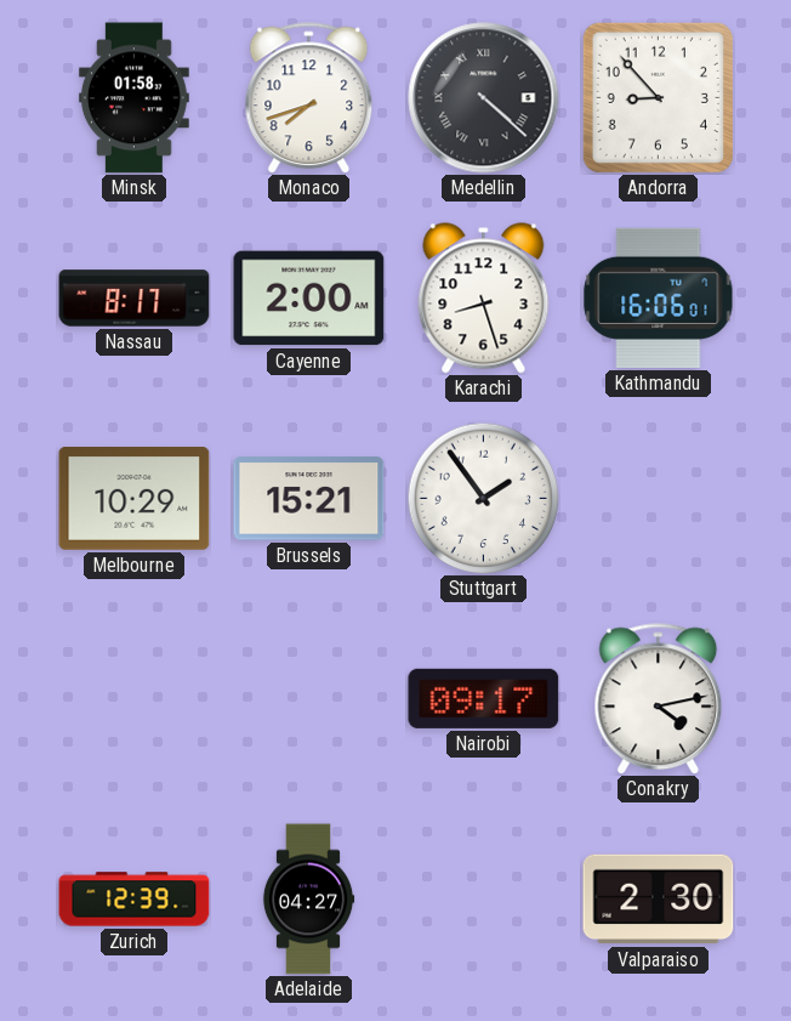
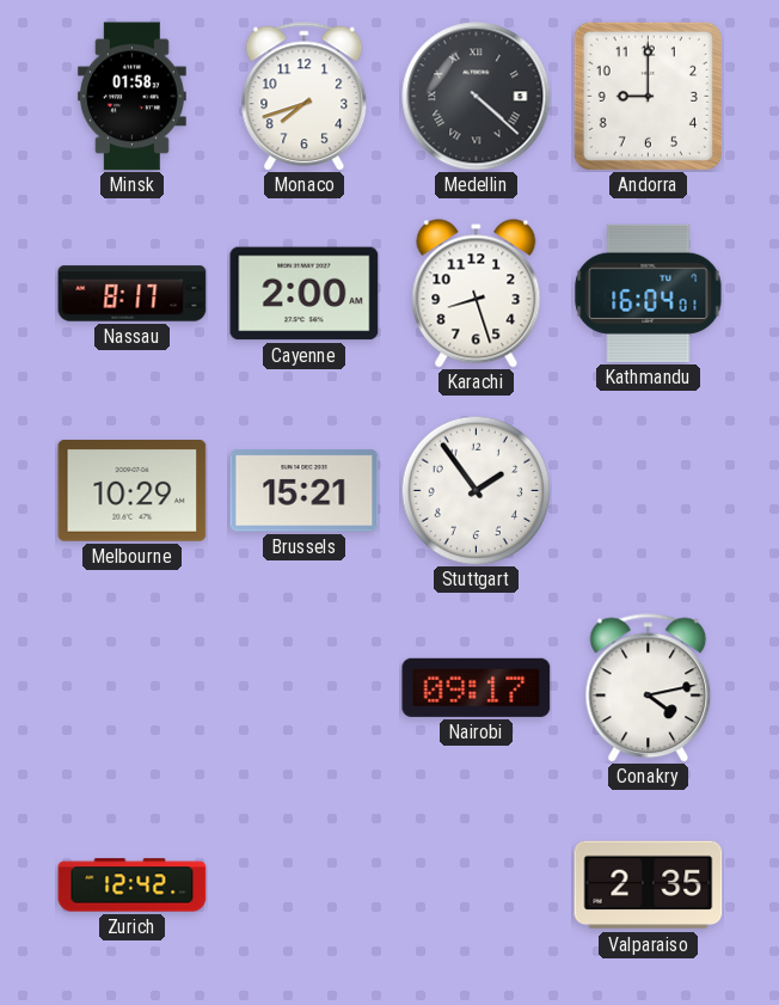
Andorra: 8:53 -> 9:00 (648, 96)
Kathmandu: 16:06 -> 16:04 (649, 293)
Zurich: 12:39 -> 12:42 (133, 885)
Adelaide: 04:27 -> none (308, 900)
Valparaiso: 2:30 -> 2:35 (649, 885)
